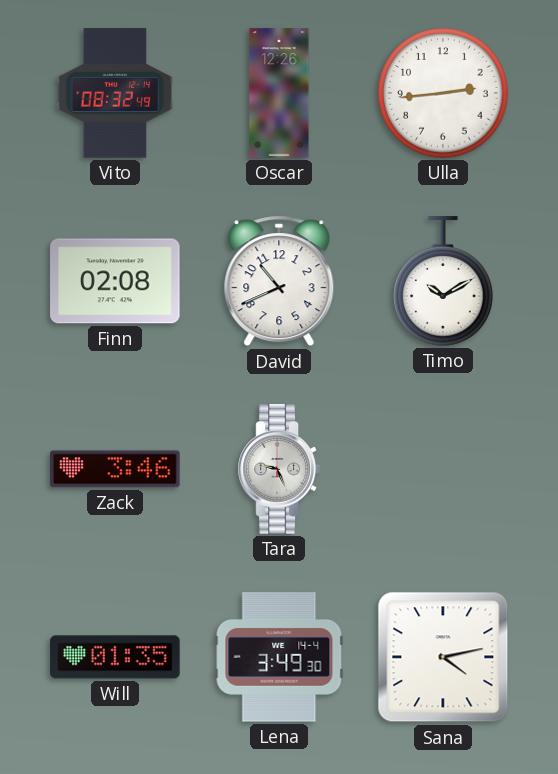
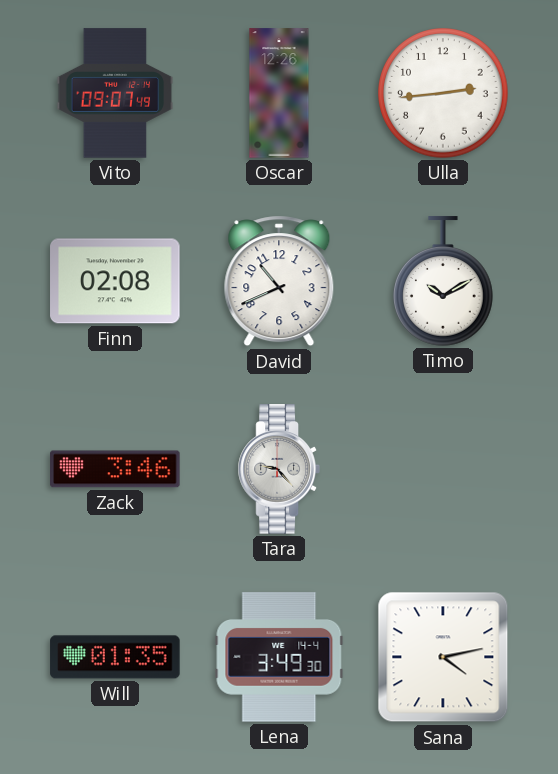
Vito: 08:32 -> 09:07 (115, 93)
Tara: 9:26 -> 9:23 (279, 469)
